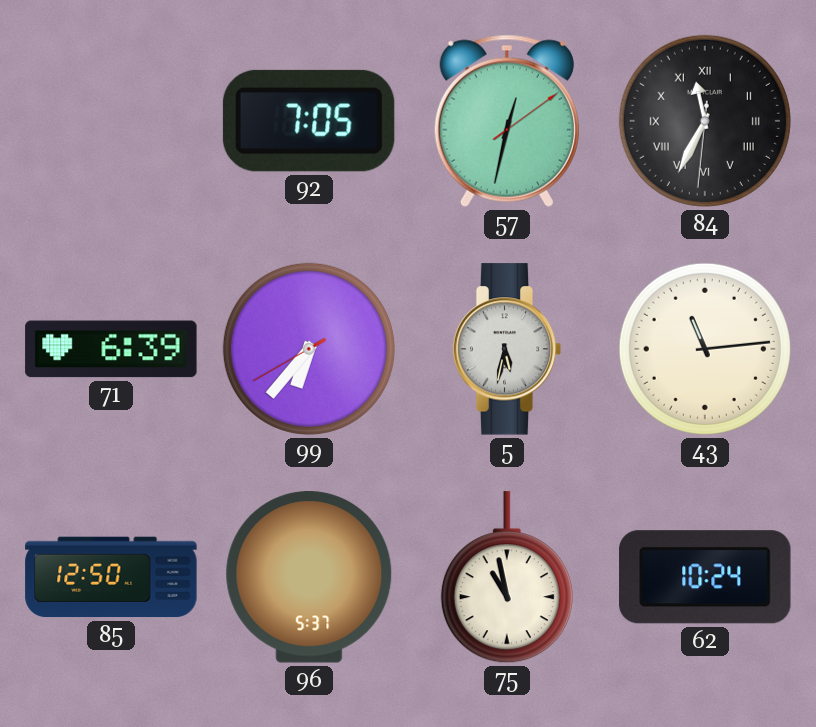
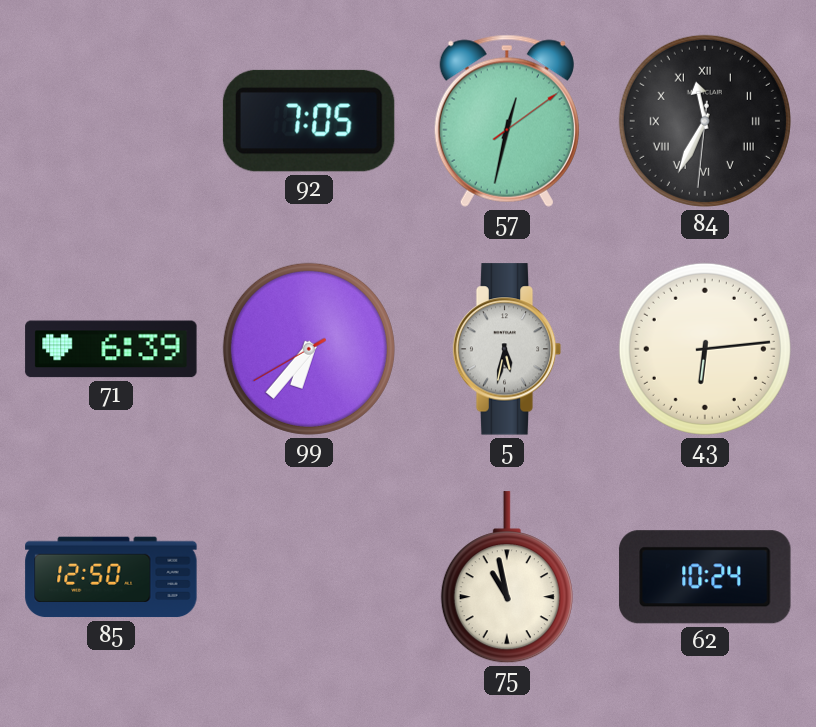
43: 11:14 -> 6:14 (705, 349)
96: 5:37 -> none (309, 577)
